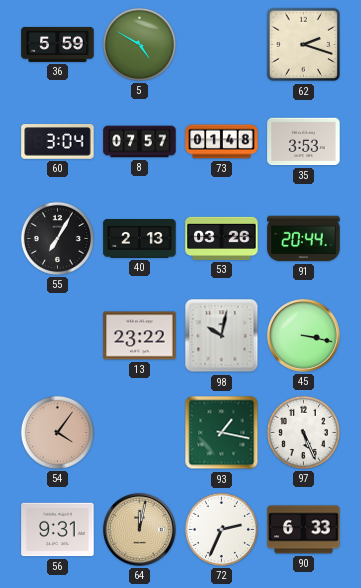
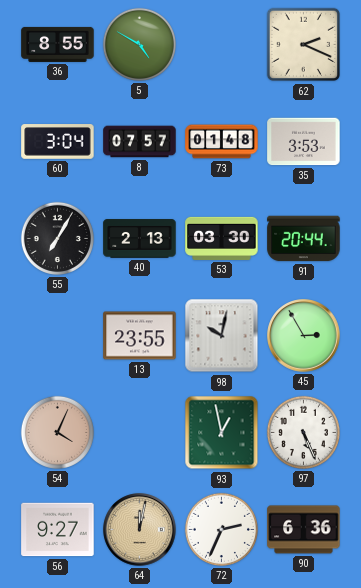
36: 5:59 -> 8:55 (58, 44)
62: 2:18 -> 2:19 (303, 45)
53: 03:26 -> 03:30 (222, 238)
13: 23:22 -> 23:55 (140, 336)
45: 3:17 -> 2:55 (304, 336)
54: 4:06 -> 4:04 (57, 432)
93: 1:17 -> 12:58 (222, 433)
56: 9:31 -> 9:27 (58, 530)
90: 6:33 -> 6:36 (304, 530)
